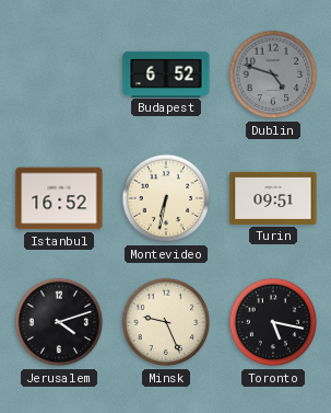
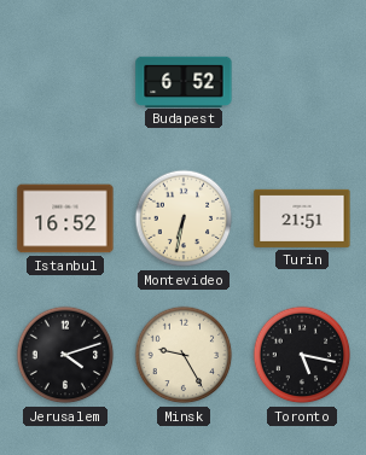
Dublin: 4:48 -> none (273, 74)
Turin: 09:51 -> 21:51 (302, 218)
Minsk: 9:26 -> 9:25 (184, 355)
